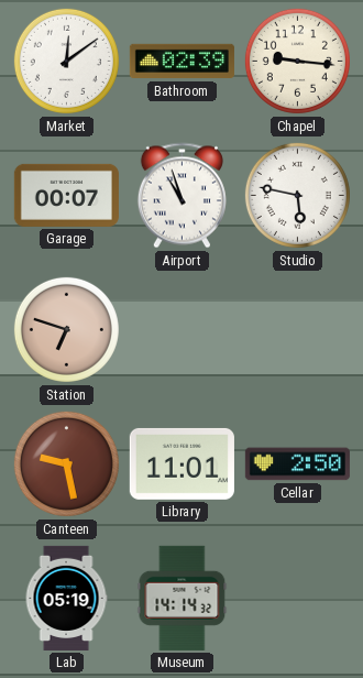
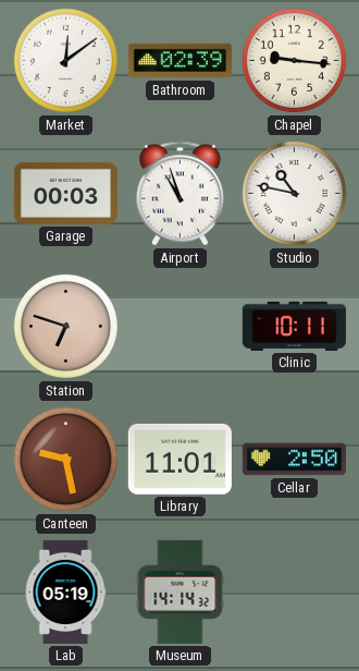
Garage: 00:07 -> 00:03 (65, 193)
Studio: 5:47 -> 10:47 (294, 193)
Clinic: none -> 10:11 (294, 326)
